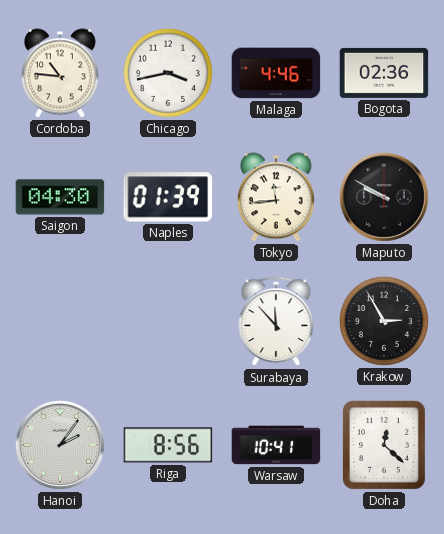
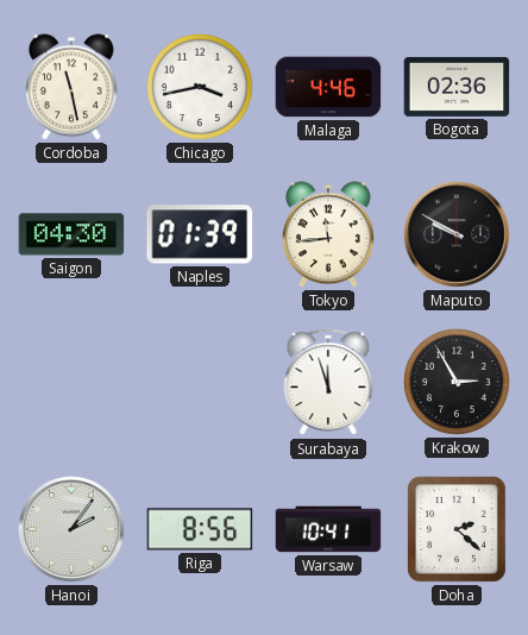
Cordoba: 10:46 -> 11:28 (71, 87)
Surabaya: 11:53 -> 11:57 (328, 383)
Doha: 12:22 -> 2:22 (457, 529)
